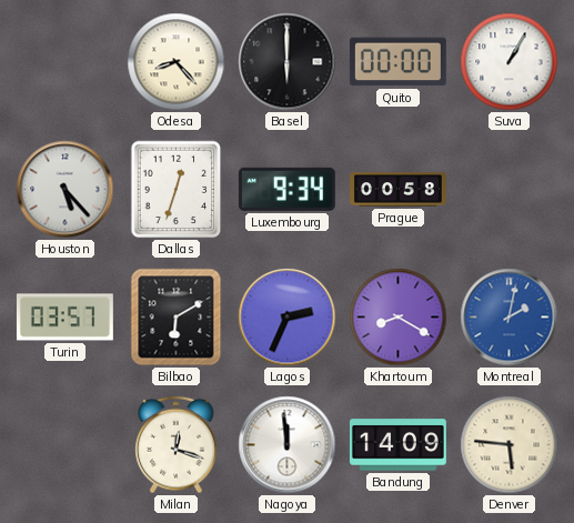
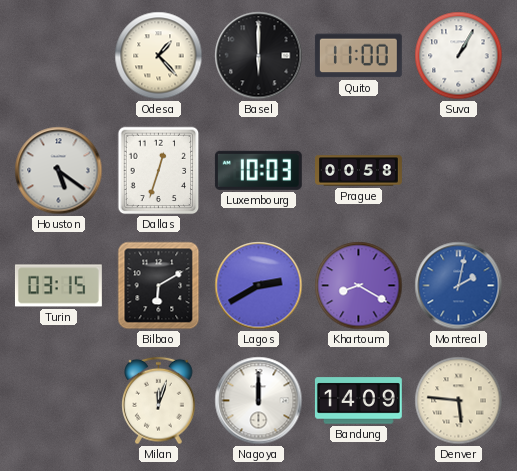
Odesa: 8:23 -> 1:23 (159, 56)
Quito: 00:00 -> 11:00 (358, 56)
Houston: 5:23 -> 5:21 (59, 171)
Luxembourg: 9:34 -> 10:03 (258, 170)
Turin: 03:57 -> 03:15 (58, 286)
Lagos: 2:34 -> 2:40 (259, 286)
Milan: 12:18 -> 12:03 (159, 401)
Nagoya: 11:59 -> 12:00 (259, 401)
